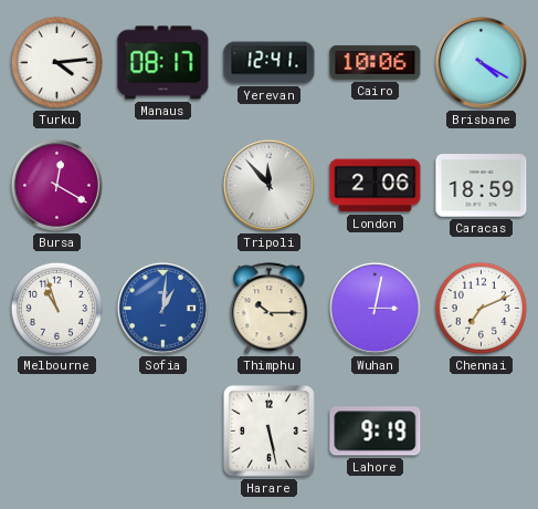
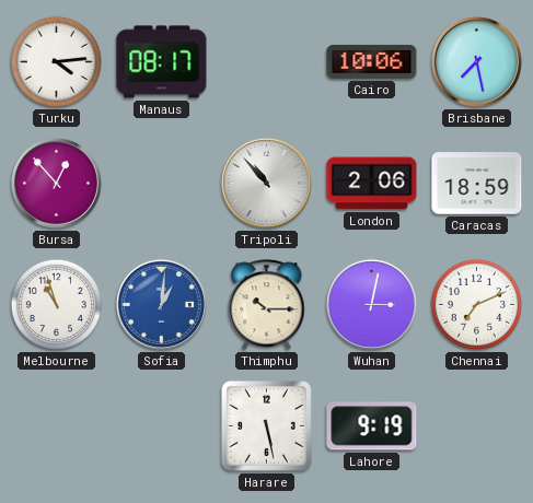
Yerevan: 12:41 -> none (270, 63)
Brisbane: 4:20 -> 7:28 (476, 61)
Bursa: 12:20 -> 12:53 (56, 183)
Tripoli: 11:53 -> 10:53 (266, 183)
